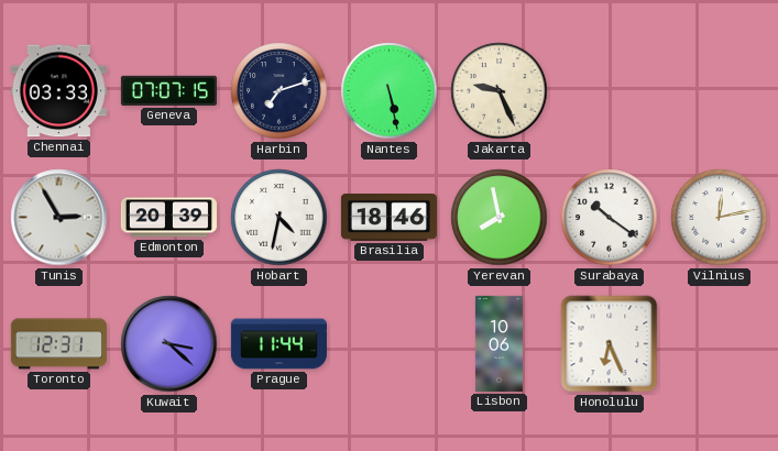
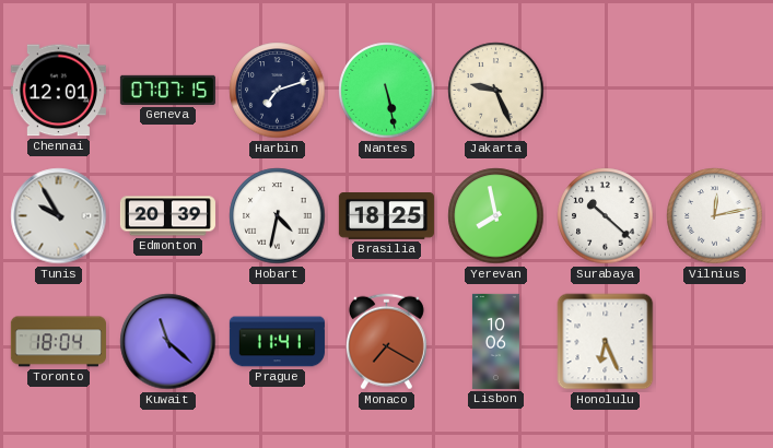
Chennai: 03:33 -> 12:01 (58, 91)
Tunis: 2:55 -> 9:55 (59, 216)
Brasilia: 18:46 -> 18:25 (386, 216)
Surabaya: 10:21 -> 10:22 (606, 216)
Toronto: 12:31 -> 18:04 (58, 342)
Kuwait: 3:22 -> 11:22 (168, 342)
Prague: 11:44 -> 11:41 (277, 342)
Monaco: none -> 7:20 (386, 342)
